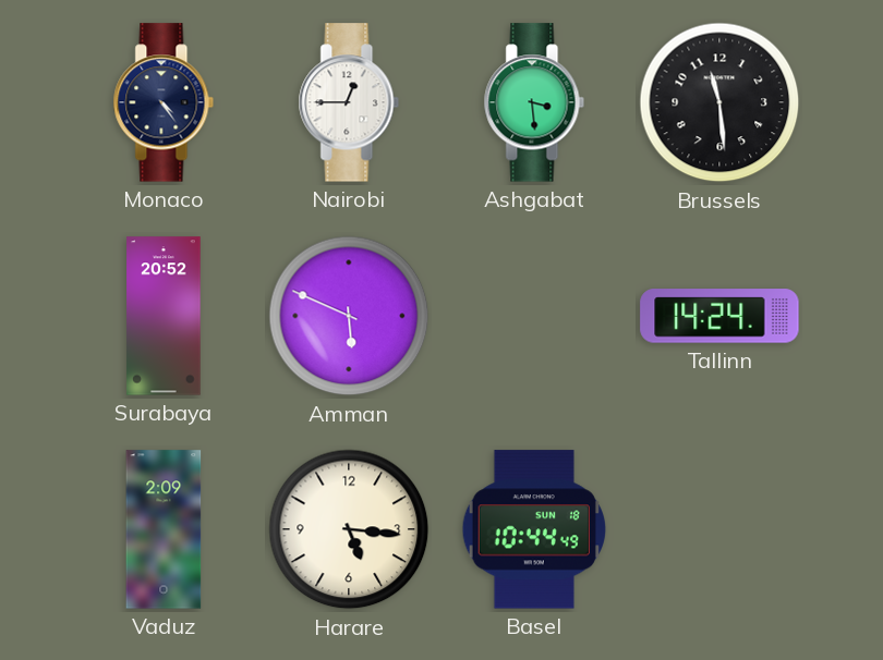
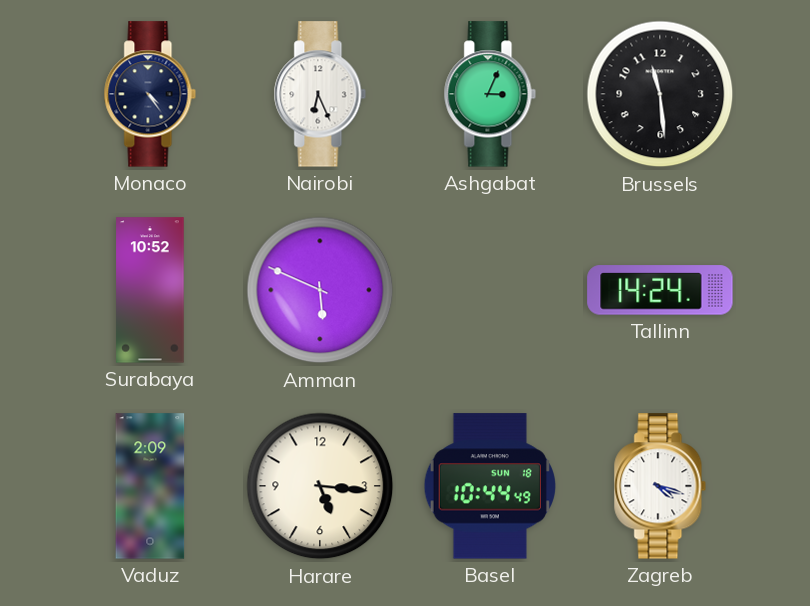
Nairobi: 12:45 -> 6:26 (320, 94)
Ashgabat: 3:29 -> 3:04 (490, 94)
Surabaya: 20:52 -> 10:52 (150, 290)
Zagreb: none -> 4:18 (660, 486)
